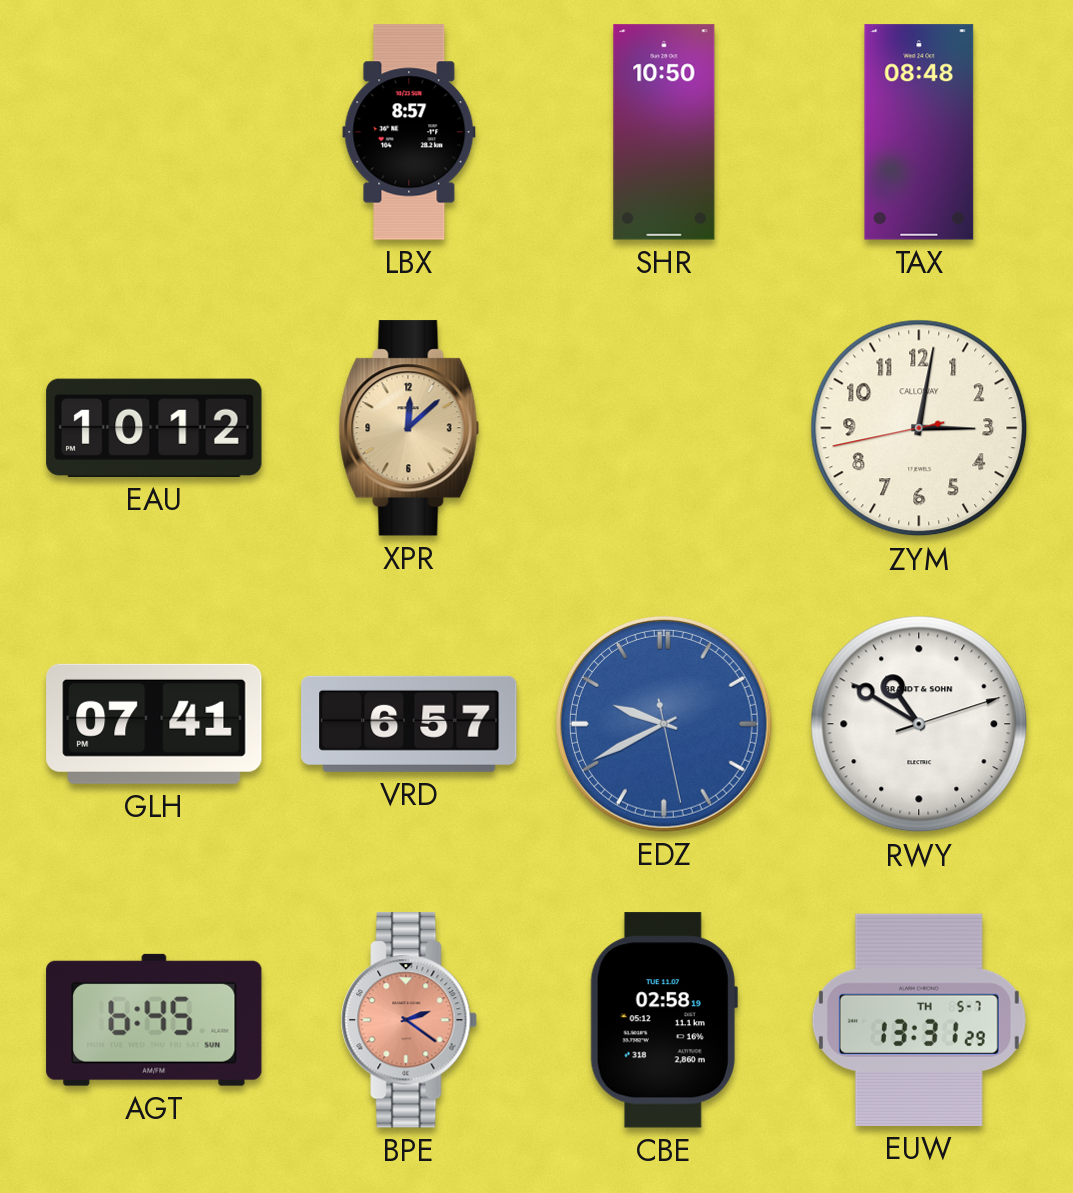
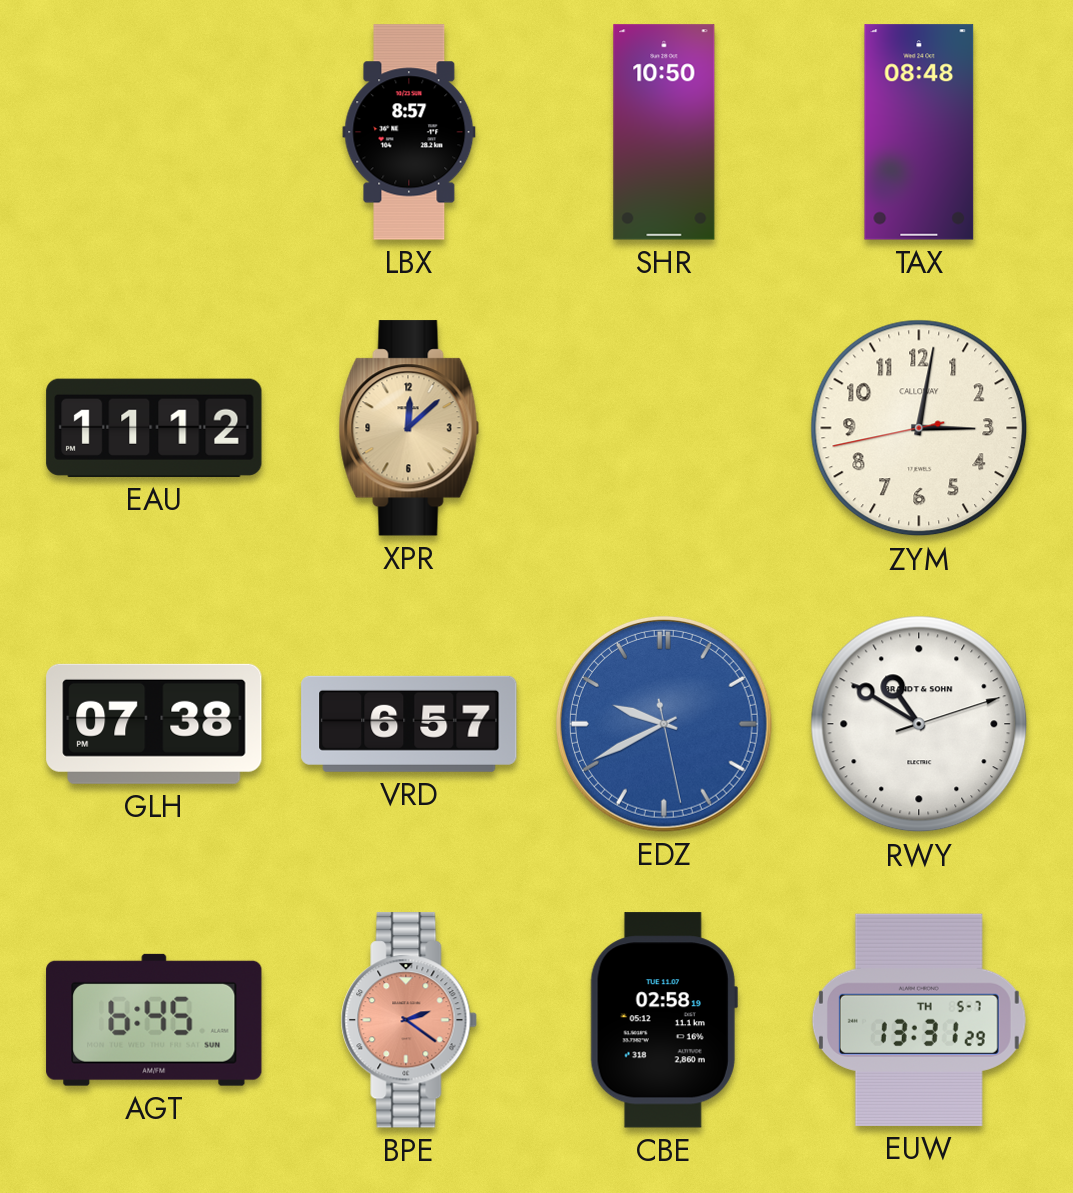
EAU: 10:12 -> 11:12 (154, 428)
GLH: 07:41 -> 07:38 (154, 724)
